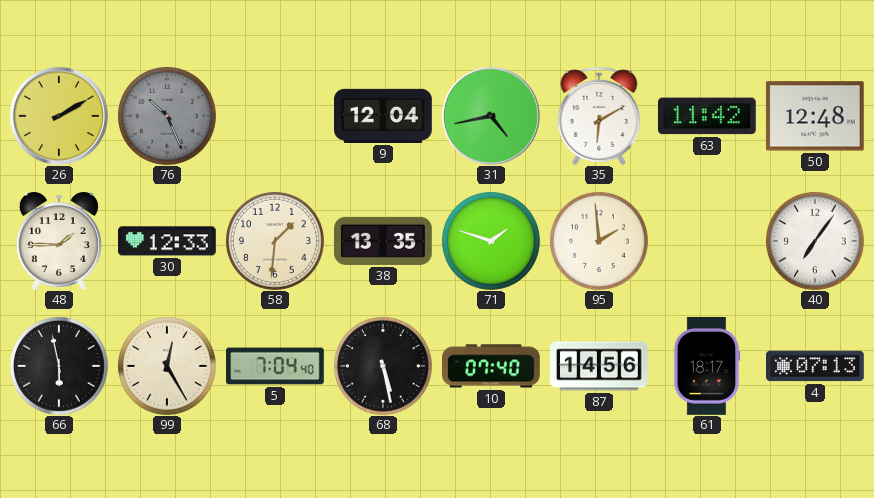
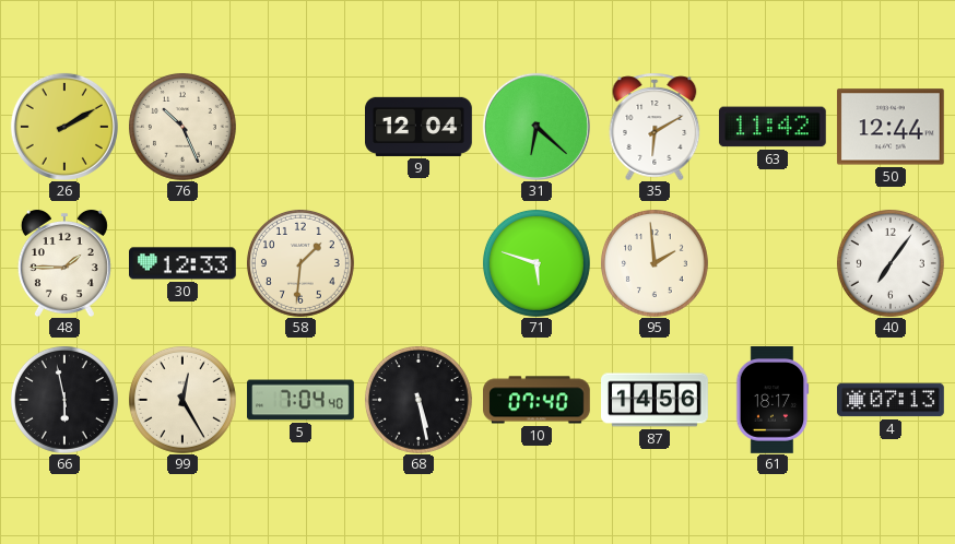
76 dial: grey -> cream (182, 127)
31: 4:43 -> 6:22 (537, 127)
50: 12:48 -> 12:44 (891, 127)
38: 13:35 -> none (384, 241)
71: 1:48 -> 5:48 (537, 263)
